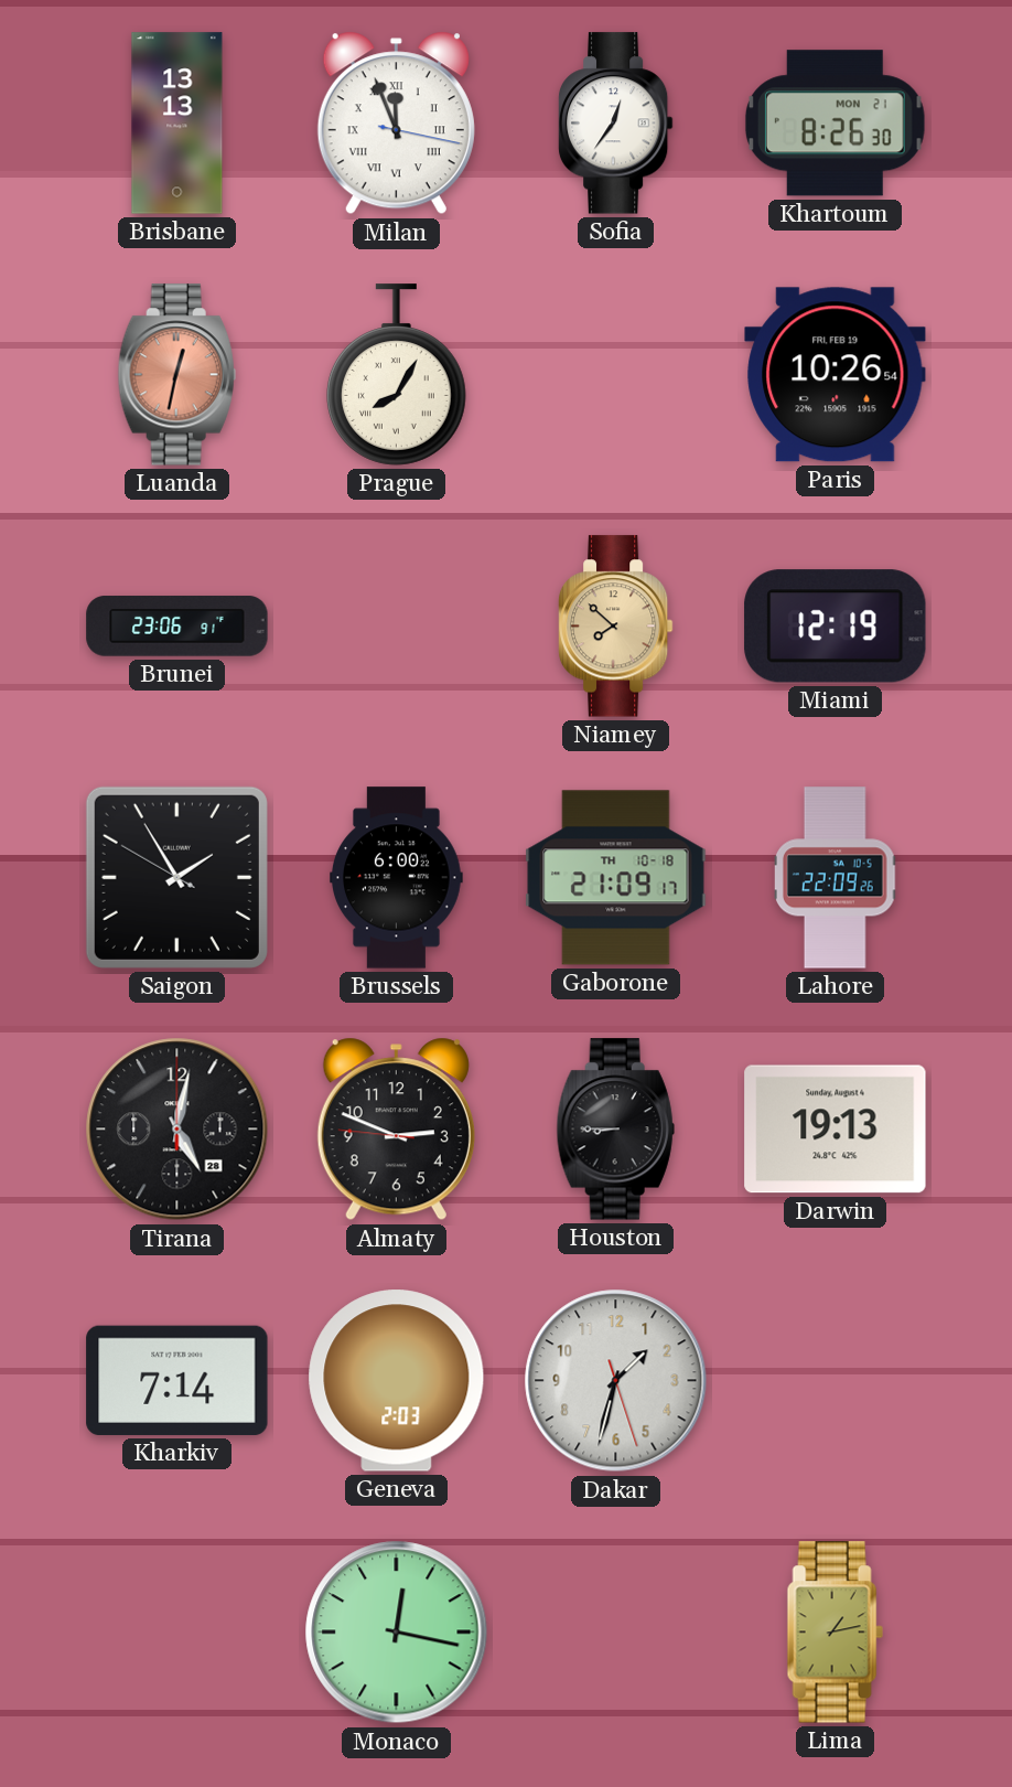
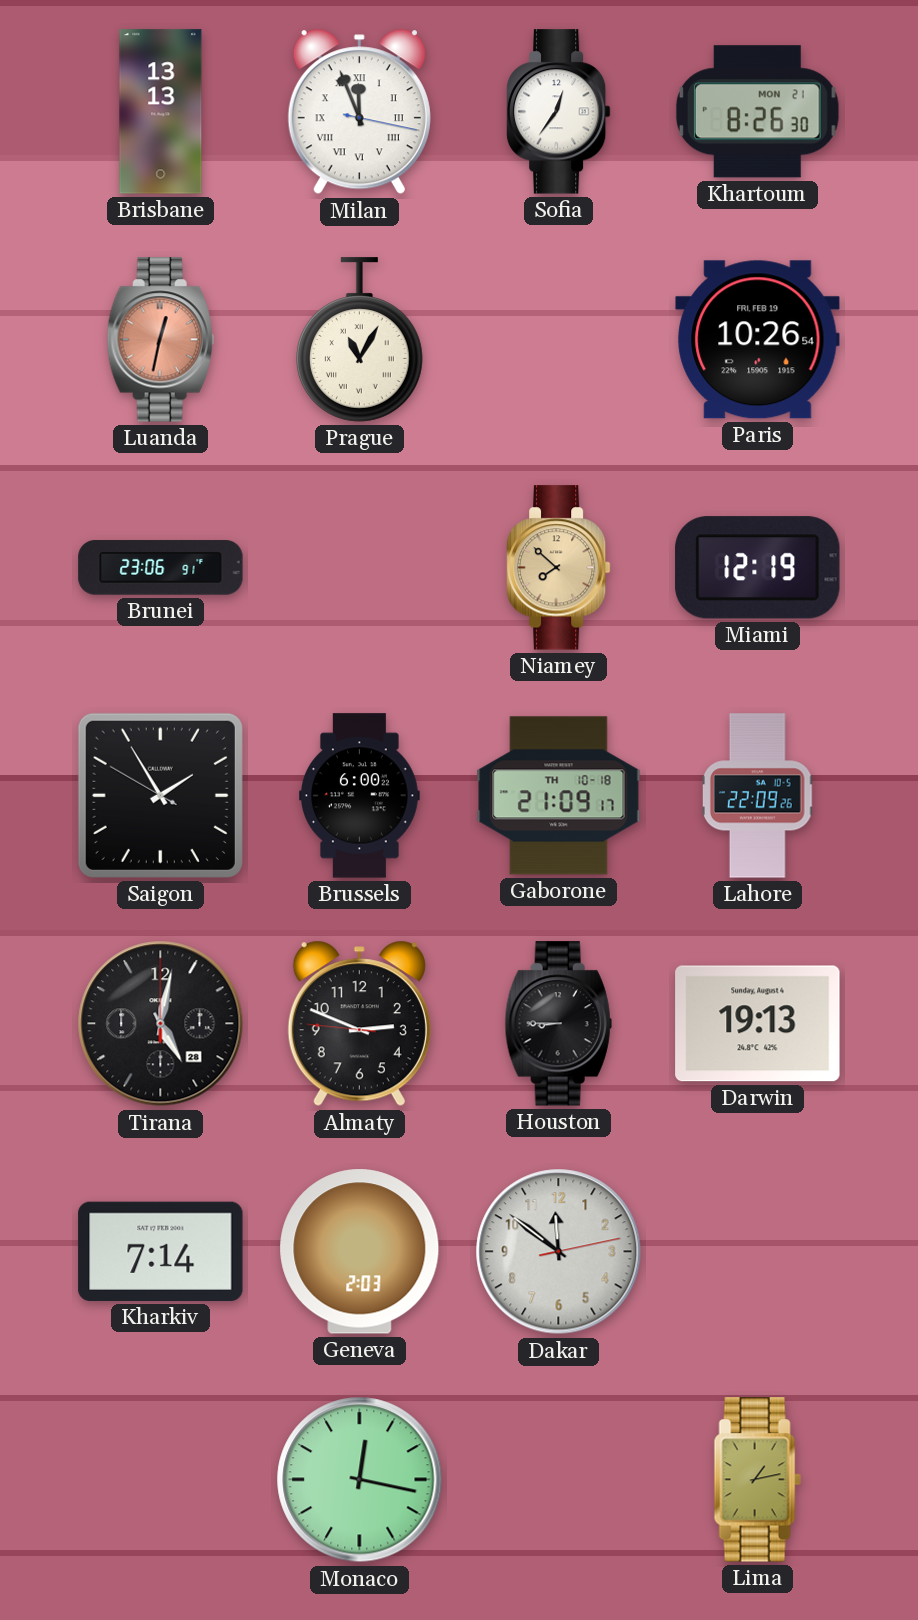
Prague: 8:05 -> 11:05 (359, 340)
Dakar: 1:32 -> 11:51 (559, 1252)
